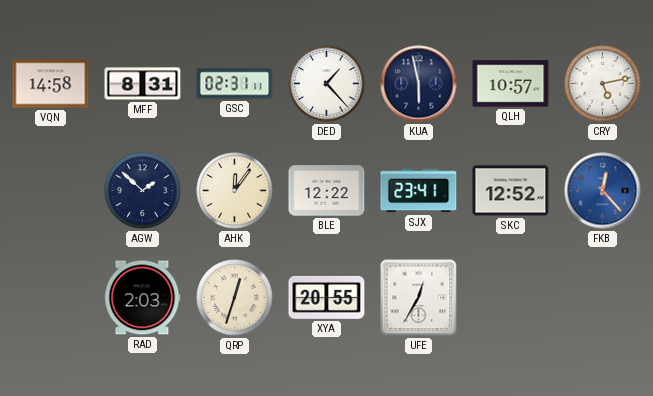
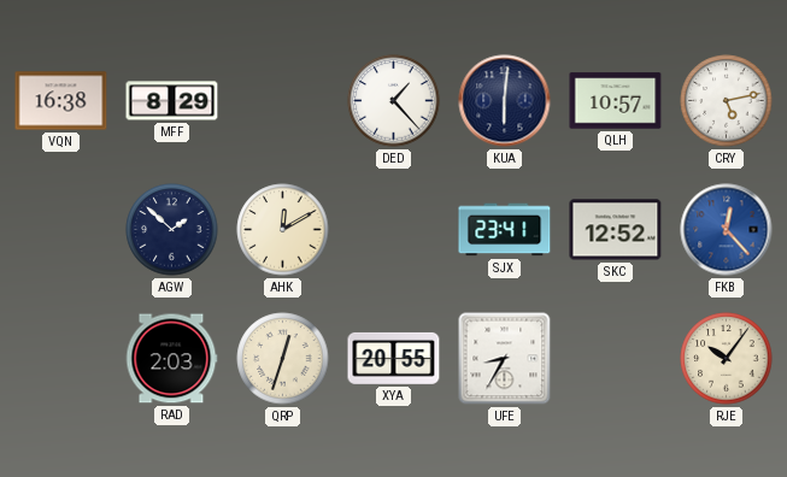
VQN: 14:58 -> 16:38 (61, 101)
MFF: 8:31 -> 8:29 (172, 101)
GSC: 02:31 -> none (235, 84)
KUA: 5:58 -> 6:01 (505, 101)
AHK: 12:06 -> 12:10 (283, 230)
BLE: 12:22 -> none (327, 191)
UFE: 12:35 -> 8:35 (505, 359)
RJE: none -> 10:06 (727, 359)
